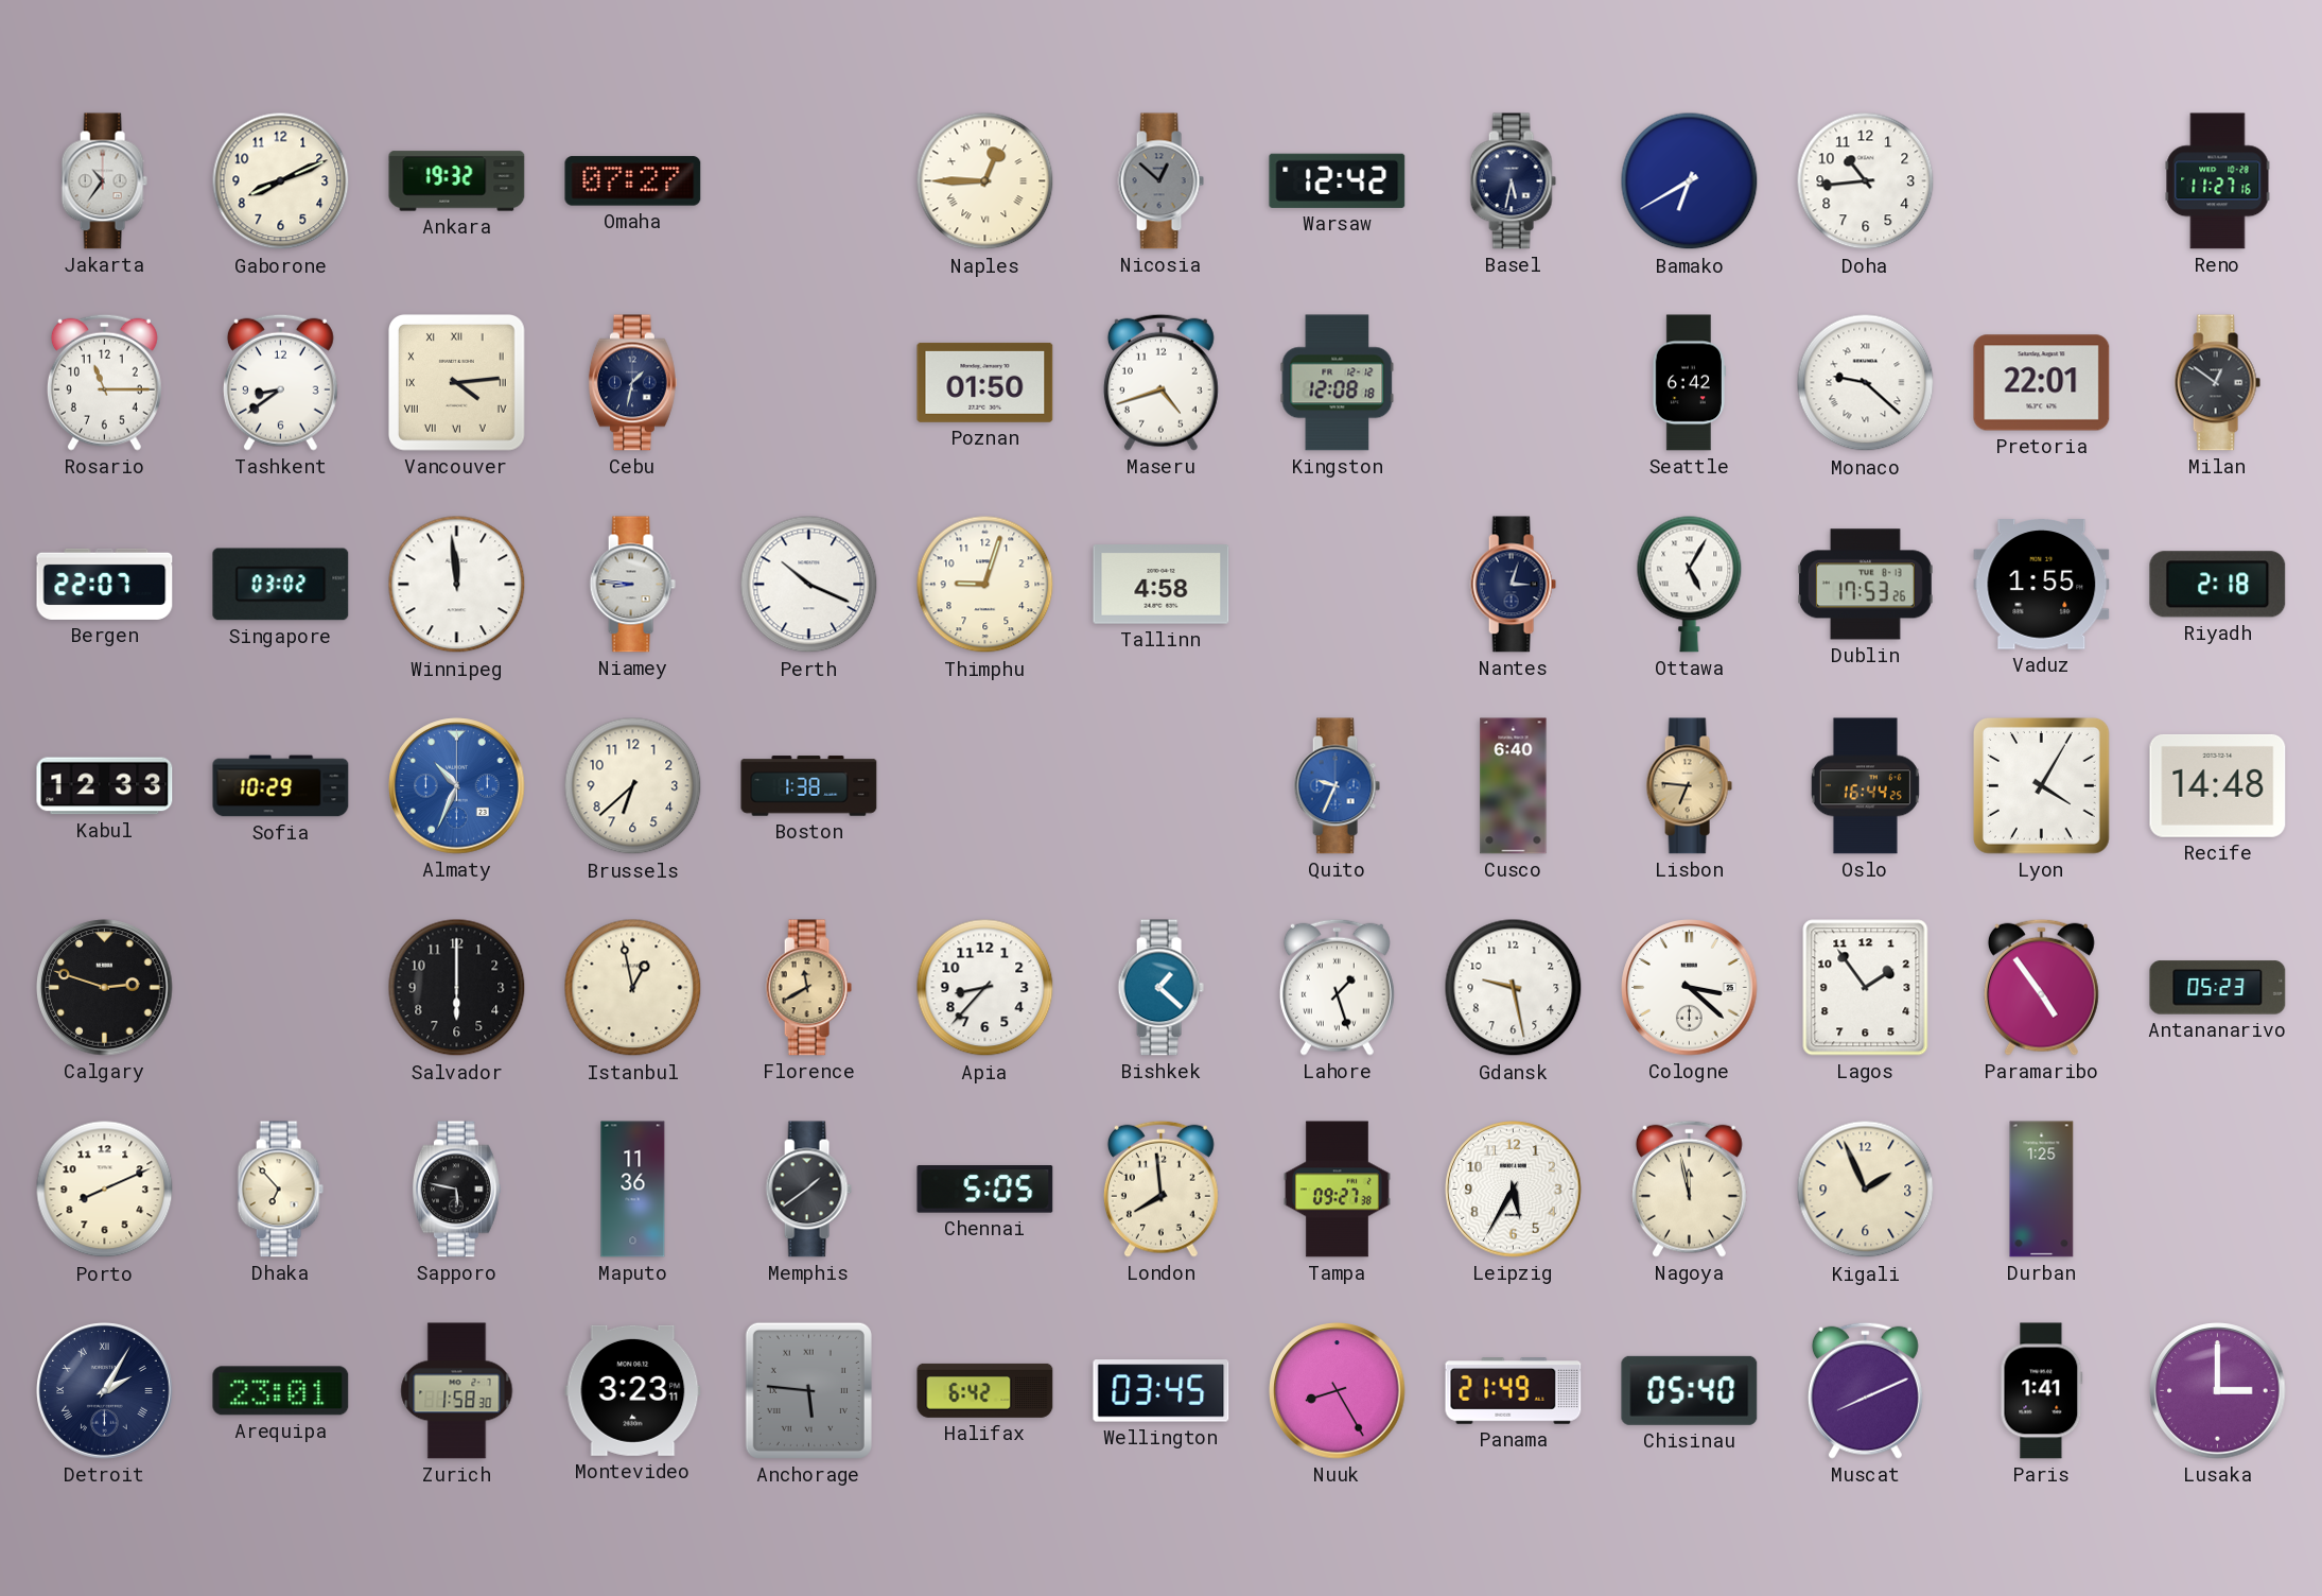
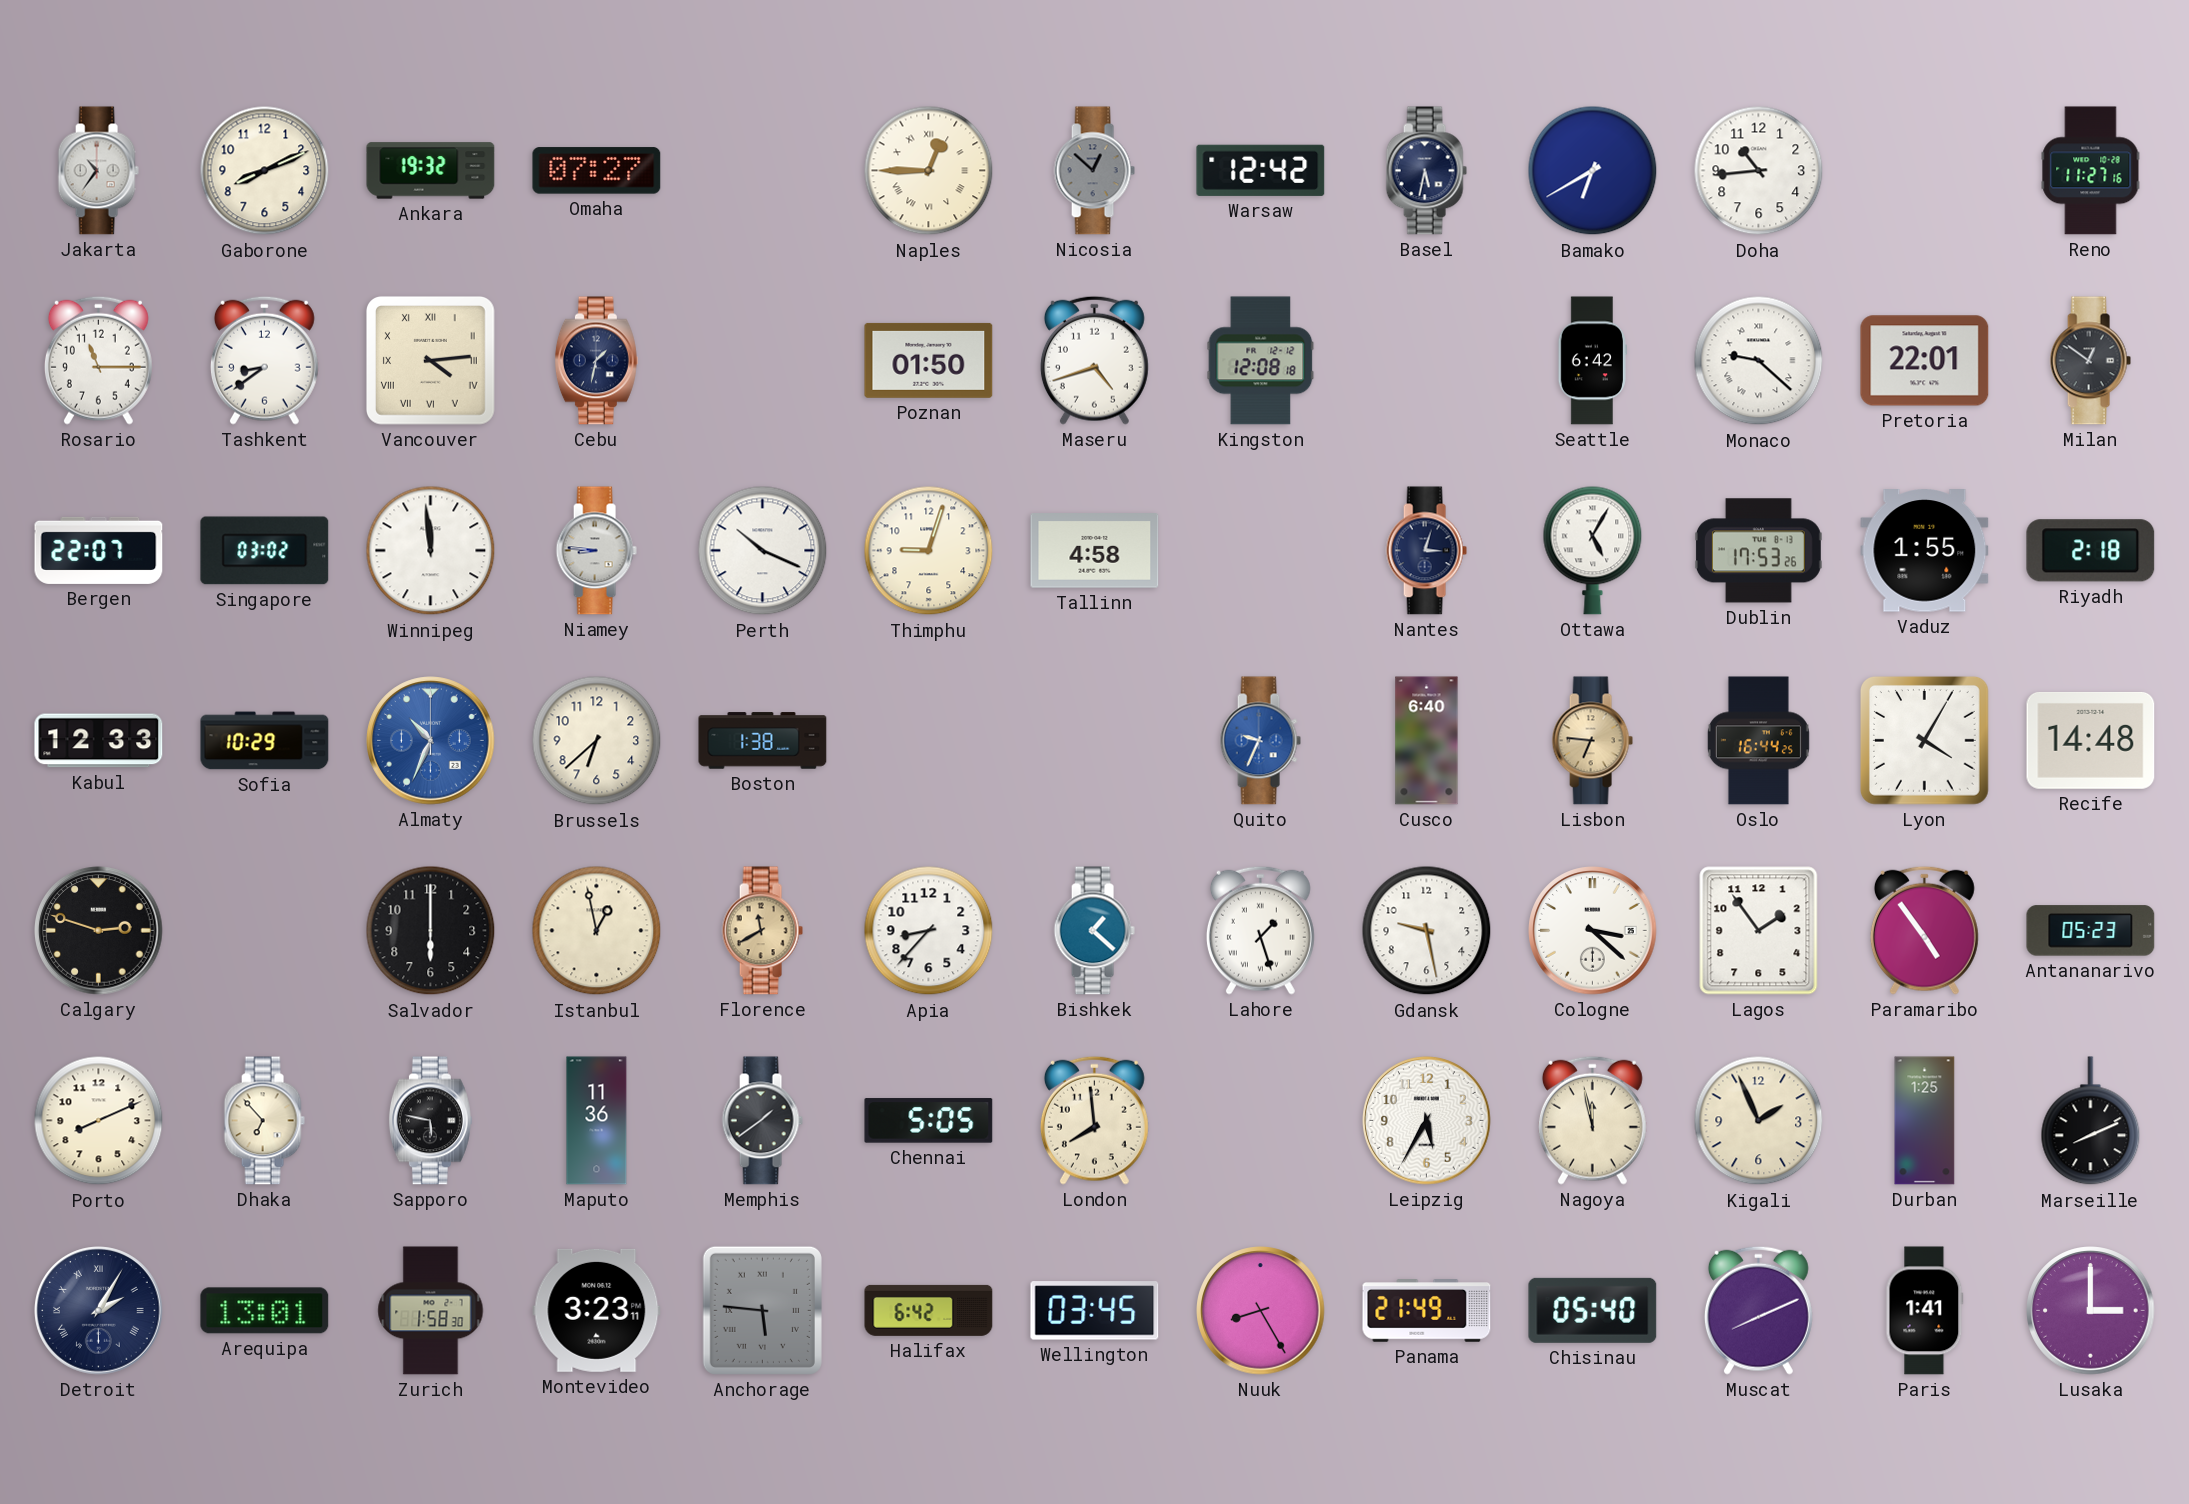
Tampa: 09:27 -> none (1337, 1190)
Marseille: none -> 8:11 (2091, 1121)
Arequipa: 23:01 -> 13:01 (265, 1311)
